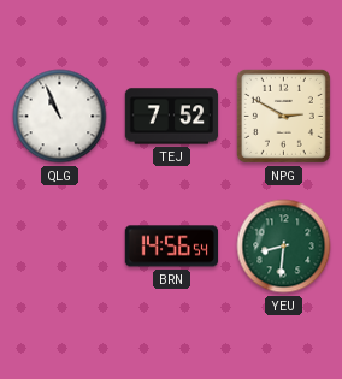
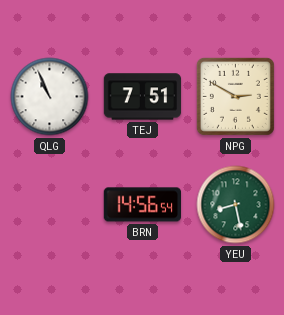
TEJ: 7:52 -> 7:51 (143, 97)
YEU: 8:31 -> 8:28 (236, 205)
